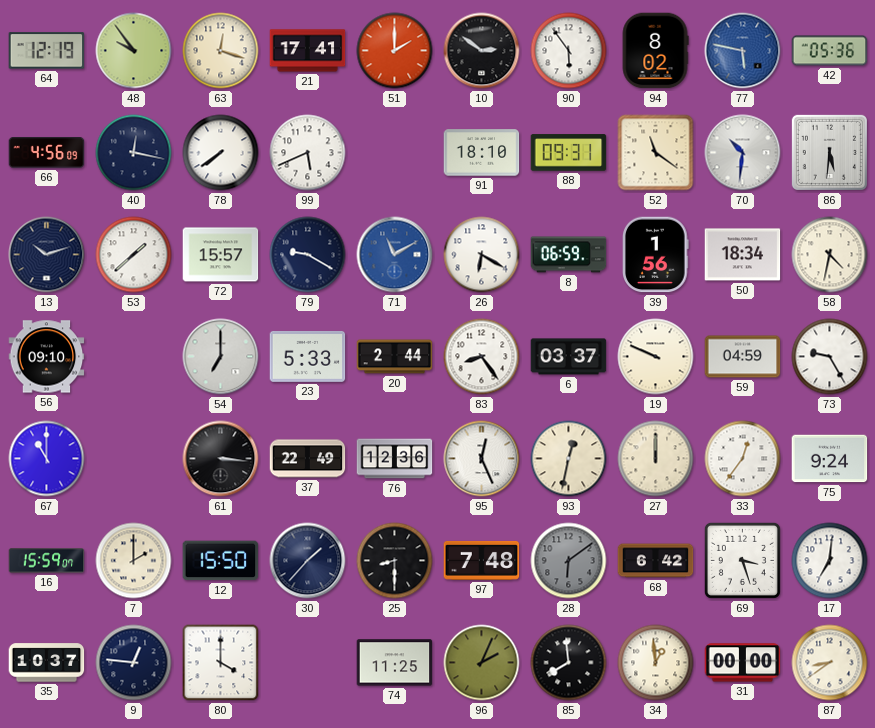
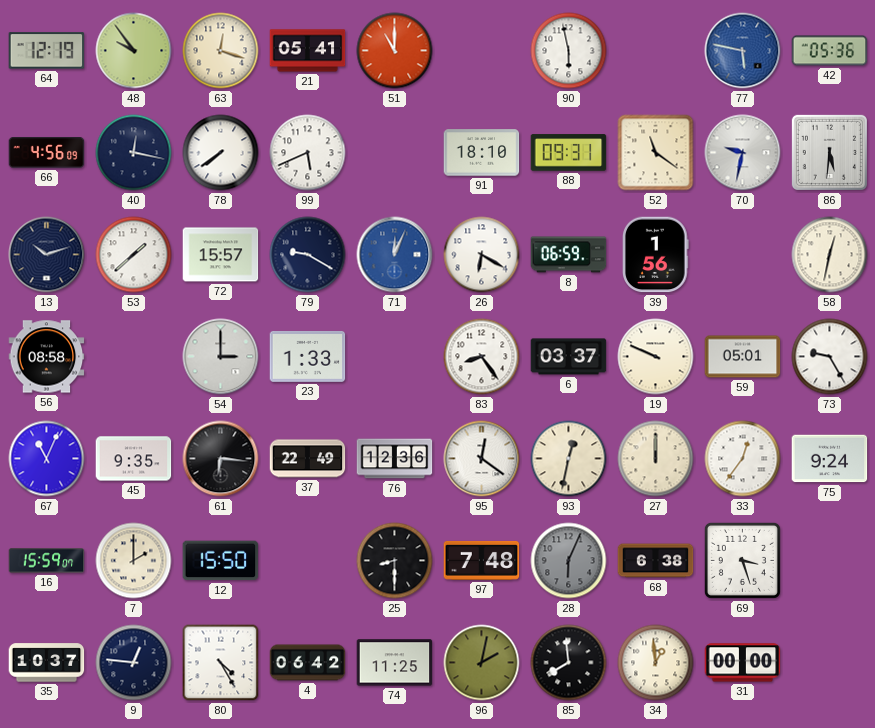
21: 17:41 -> 05:41 (308, 51)
51: 2:00 -> 11:00 (395, 51)
10: 2:51 -> none (482, 51)
90: 5:54 -> 5:58 (569, 51)
94: 8:02 -> none (655, 51)
70: 10:31 -> 9:32 (743, 153)
71: 11:10 -> 12:04 (395, 255)
50: 18:34 -> none (743, 255)
58: 4:32 -> 12:32 (830, 255)
56: 09:10 -> 08:58 (47, 357)
54: 7:00 -> 3:00 (221, 357)
23: 5:33 -> 1:33 (308, 356)
20: 2:44 -> none (395, 357)
59: 04:59 -> 05:01 (743, 357)
67: 11:00 -> 11:04 (47, 459)
45: none -> 9:35 (134, 459)
61: 3:16 -> 6:16 (221, 459)
95: 12:26 -> 12:21 (482, 459)
30: 1:37 -> none (308, 561)
28: 6:09 -> 6:04 (569, 561)
68: 6:42 -> 6:38 (656, 561)
17: 7:01 -> none (830, 561)
80: 4:00 -> 4:25 (221, 663)
4: none -> 06:42 (308, 663)
96: 2:04 -> 2:02 (482, 663)
87: 8:39 -> none (830, 663)
